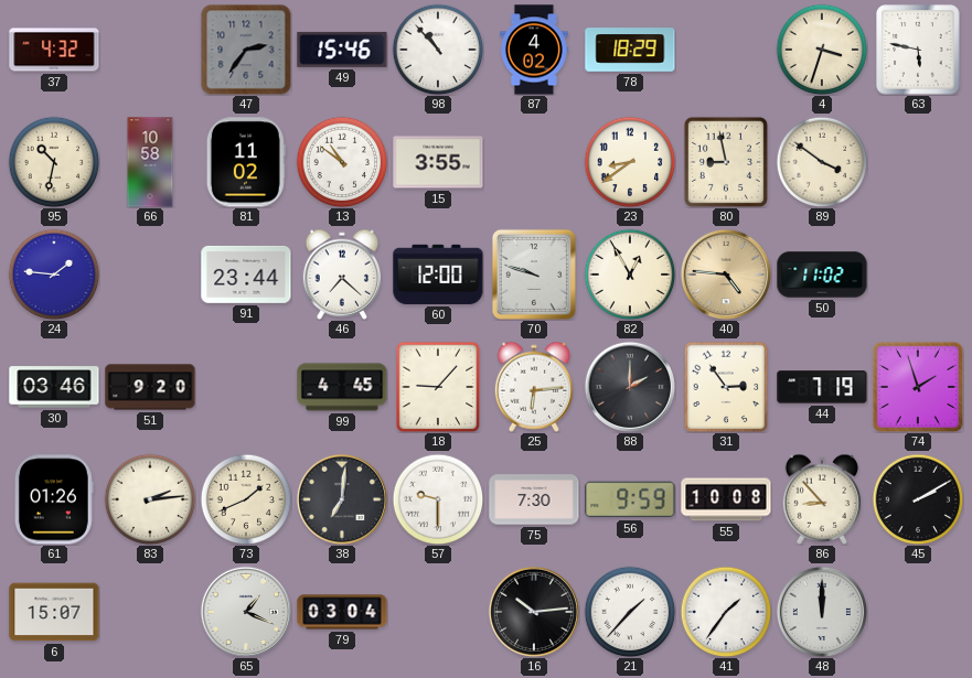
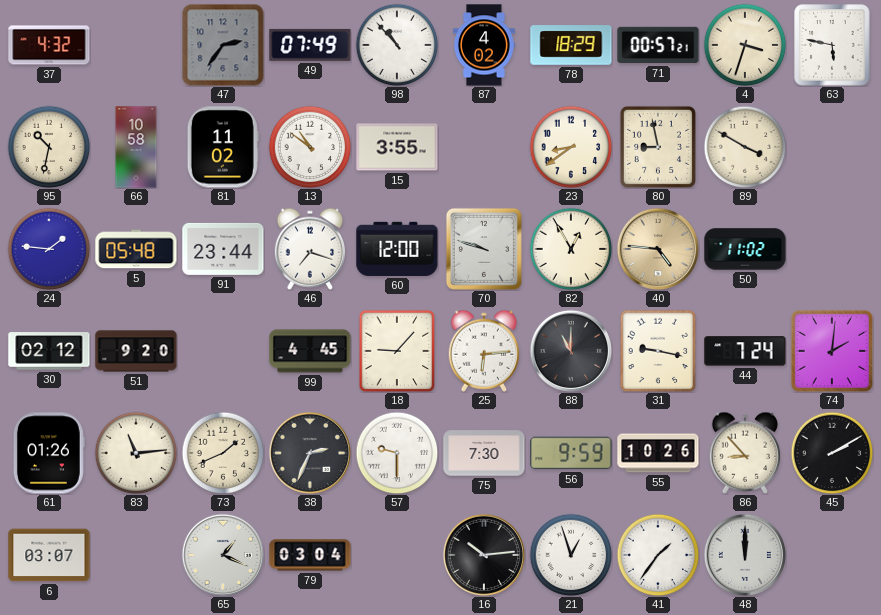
49: 15:46 -> 07:49 (310, 45)
71: none -> 00:57 (658, 45)
89: 3:51 -> 3:50 (745, 147)
5: none -> 05:48 (136, 249)
46: 7:22 -> 7:18 (310, 249)
30: 03:46 -> 02:12 (49, 351)
88: 2:00 -> 11:00 (571, 351)
31: 2:54 -> 9:17 (658, 351)
44: 7:19 -> 7:24 (745, 351)
74: 1:57 -> 2:01 (832, 351)
83: 2:14 -> 11:14 (136, 453)
38: 7:01 -> 2:34 (310, 453)
55: 10:08 -> 10:26 (658, 453)
6: 15:07 -> 03:07 (49, 555)
21: 1:37 -> 12:57 (571, 555)
